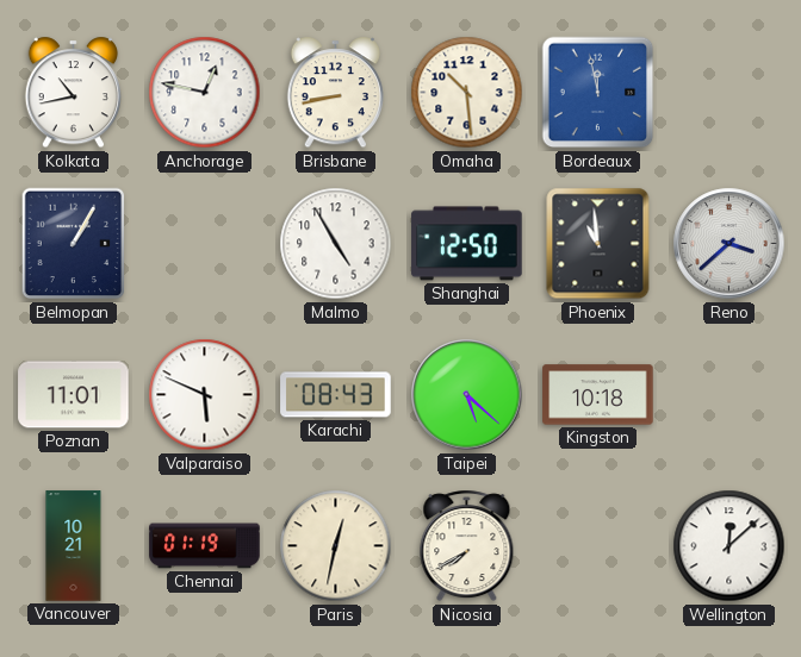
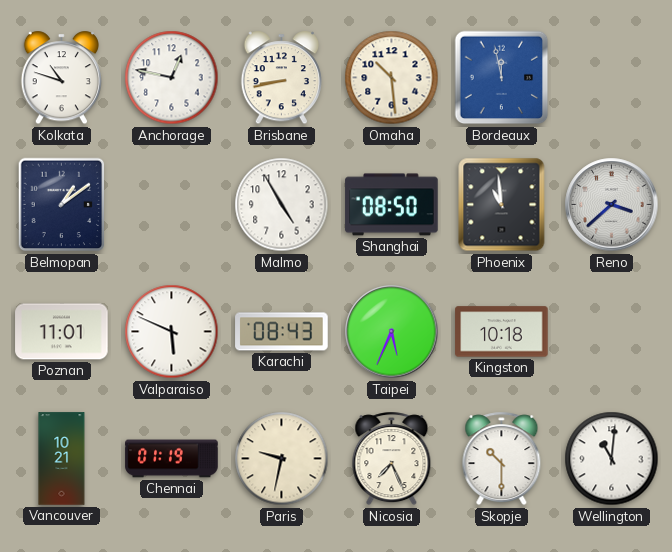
Kolkata: 10:43 -> 10:48 (61, 78)
Belmopan: 1:05 -> 1:09 (62, 205)
Shanghai: 12:50 -> 08:50 (392, 205)
Taipei: 5:22 -> 5:34 (392, 332)
Paris: 12:32 -> 9:32 (282, 459)
Nicosia: 7:40 -> 7:26 (392, 459)
Skopje: none -> 10:30 (502, 459)
Wellington: 12:08 -> 11:01 (612, 459)
